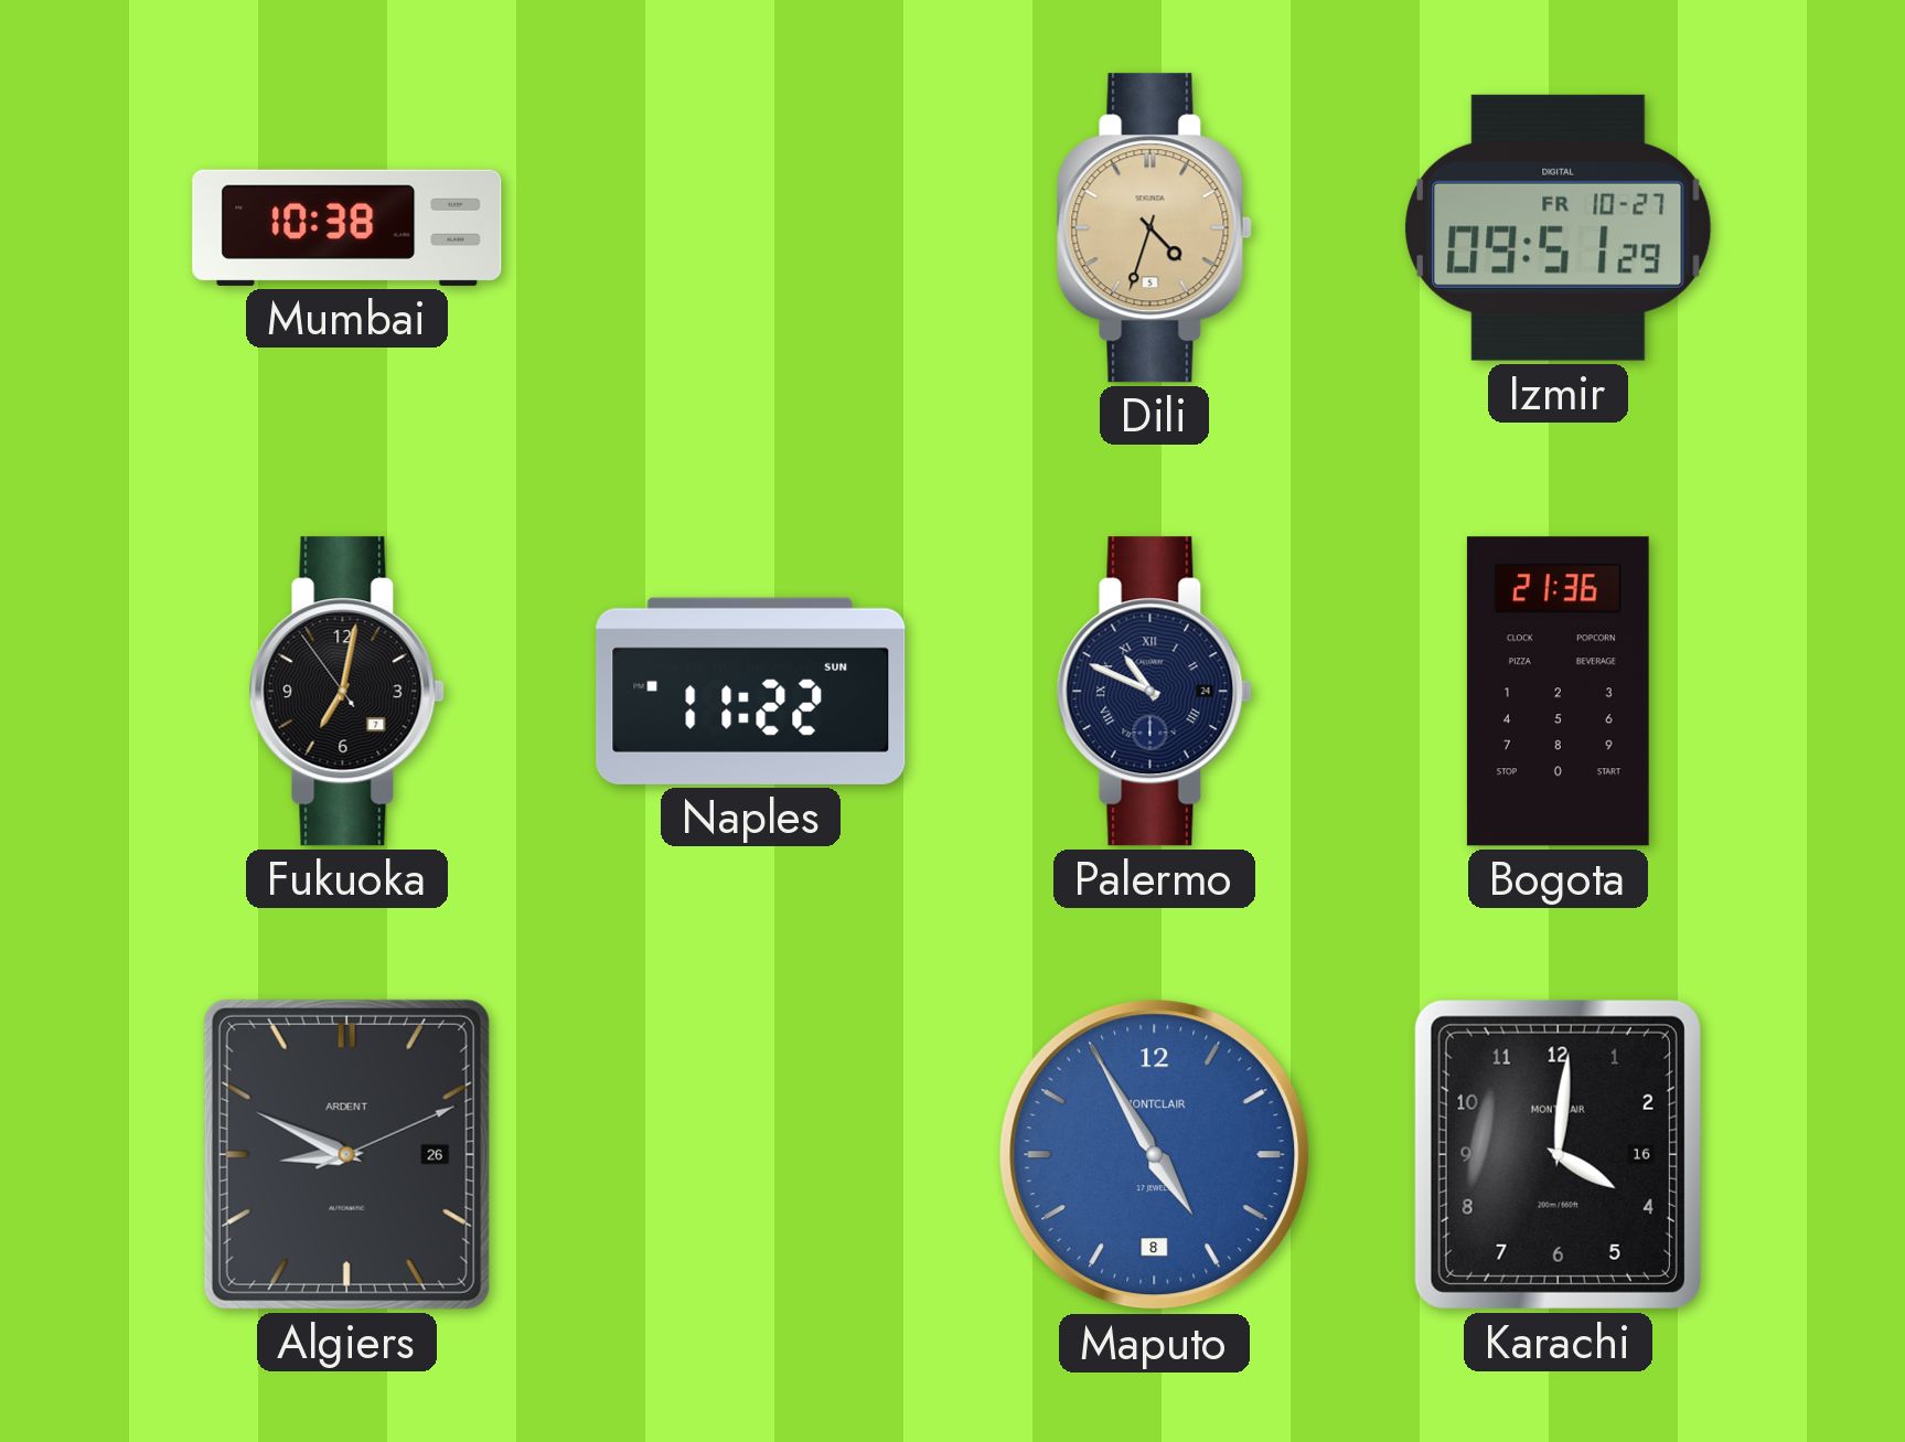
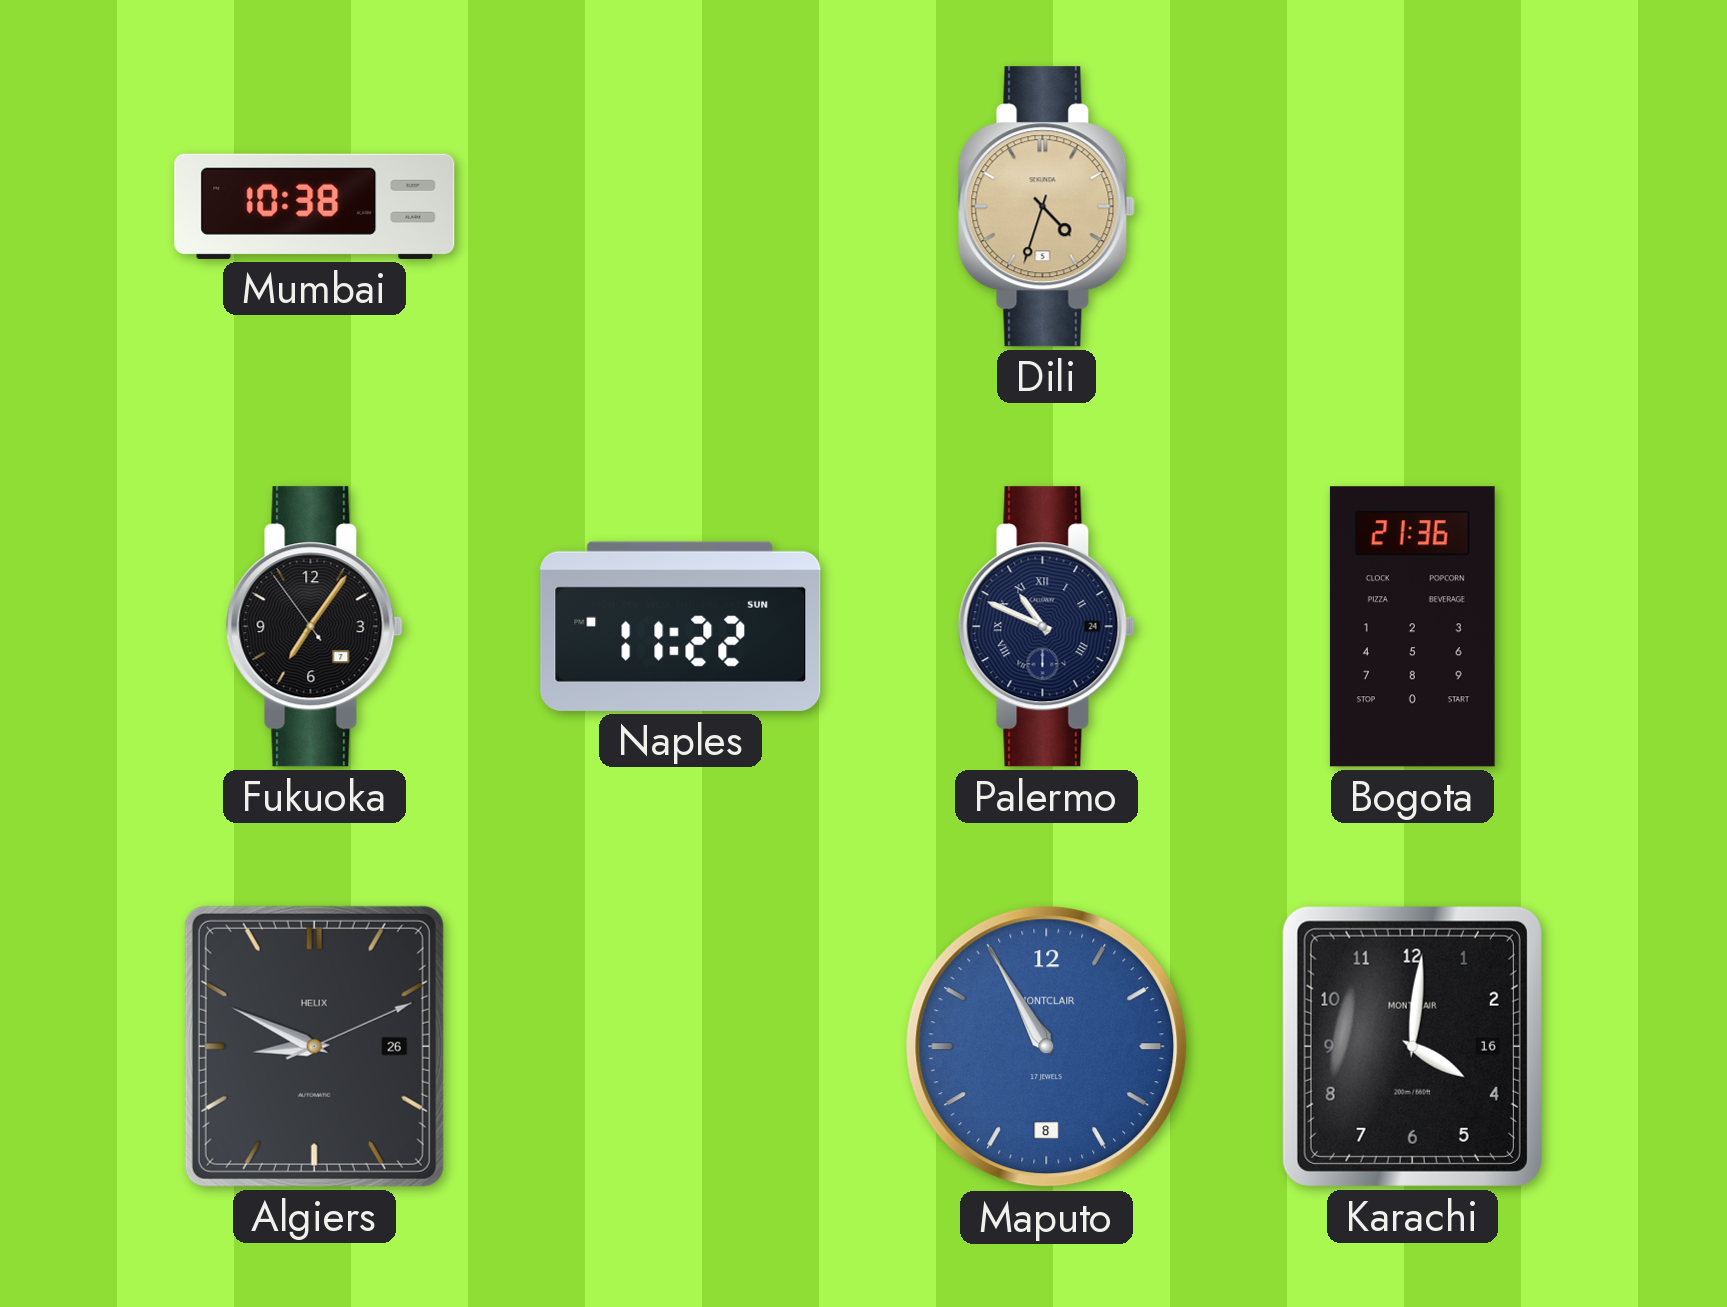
Izmir: 09:51 -> none (1558, 227)
Fukuoka: 7:01 -> 7:05 (314, 627)
Algiers brand: ARDENT -> HELIX (314, 1046)
Maputo: 4:55 -> 10:55 (1047, 1047)
